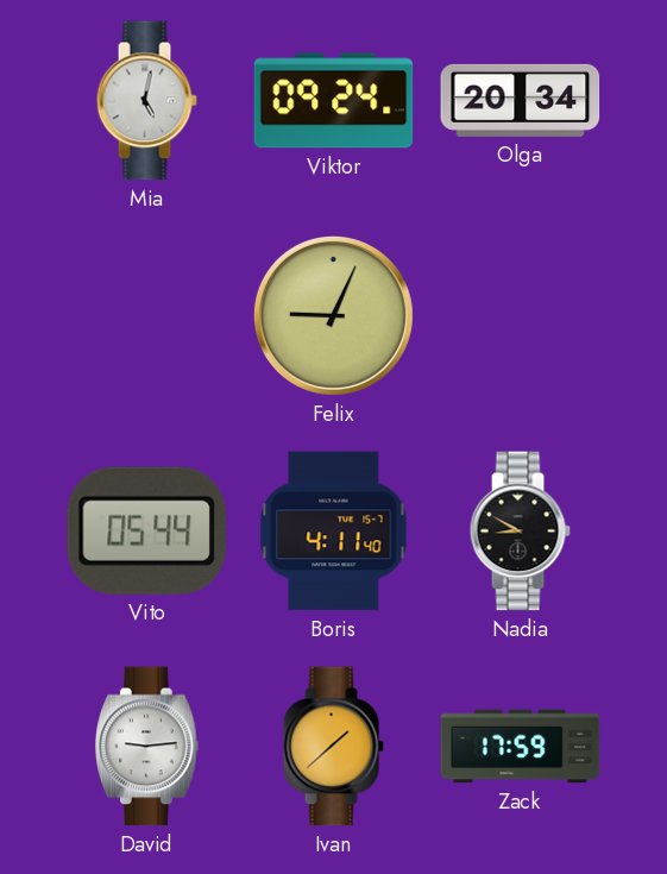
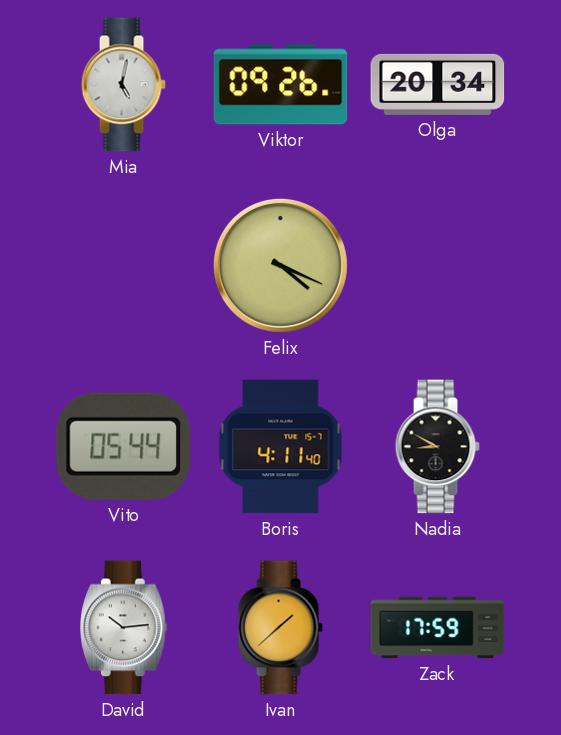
Viktor: 09:24 -> 09:26 (281, 85)
Felix: 9:04 -> 4:19 (280, 265)
David: 9:14 -> 10:14 (124, 628)
